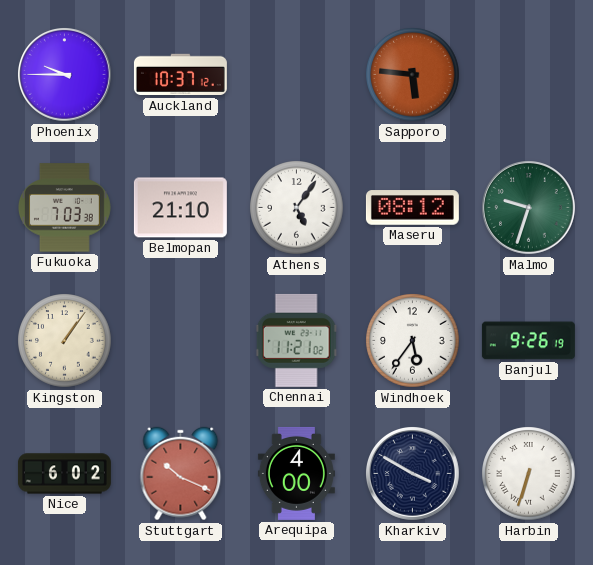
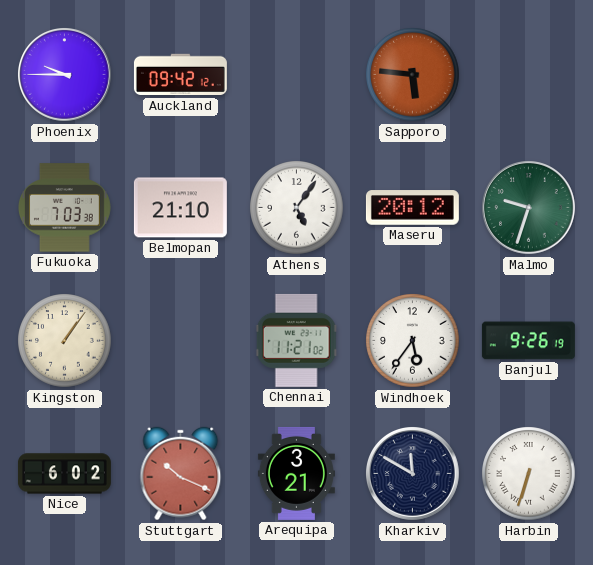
Auckland: 10:37 -> 09:42 (180, 75)
Maseru: 08:12 -> 20:12 (412, 208)
Arequipa: 4:00 -> 3:21 (296, 473)
Kharkiv: 3:50 -> 11:50 (413, 474)
